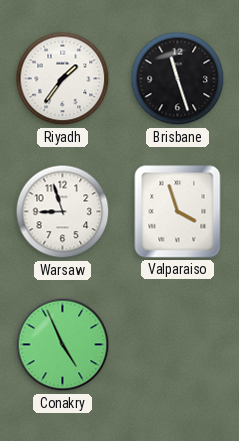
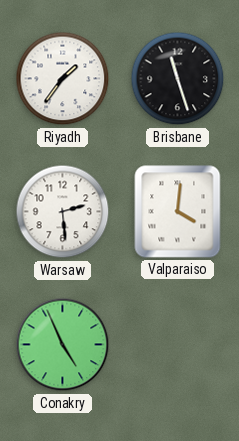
Warsaw: 8:57 -> 2:29 (63, 212)
Valparaiso: 3:57 -> 4:01 (178, 212)
